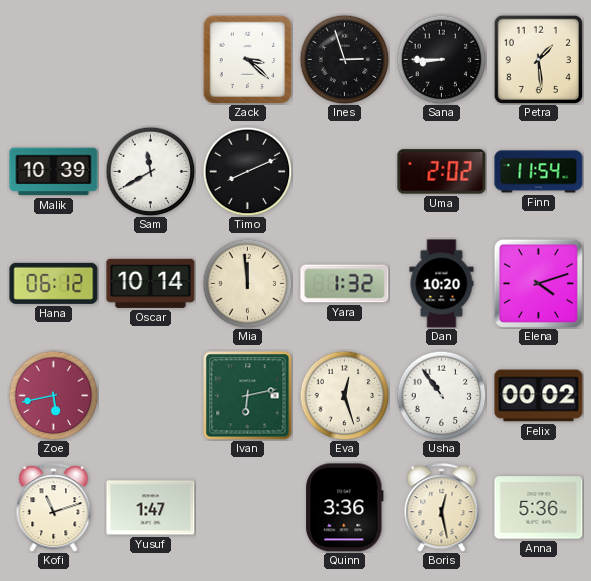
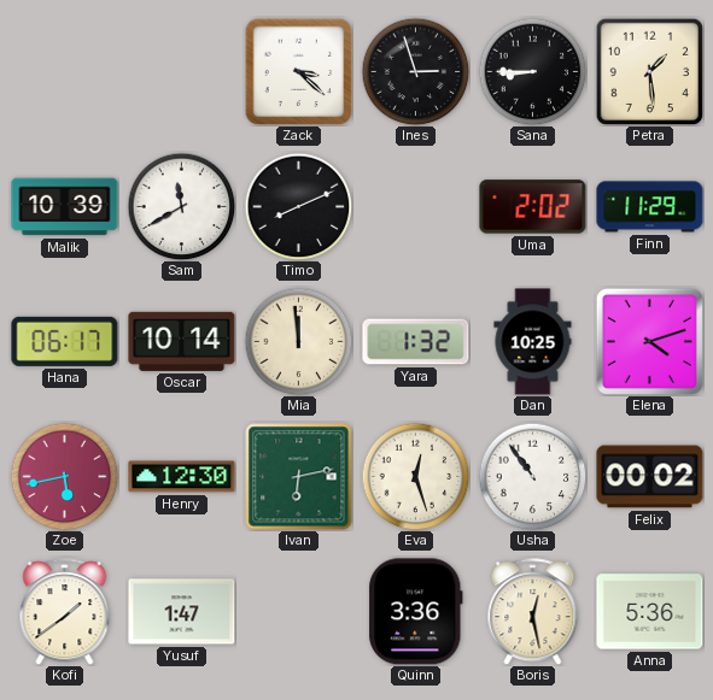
Finn: 11:54 -> 11:29 (650, 207)
Hana: 06:12 -> 06:17 (65, 341)
Dan: 10:20 -> 10:25 (533, 342)
Henry: none -> 12:30 (182, 477)
Kofi: 11:12 -> 1:39 (65, 612)
